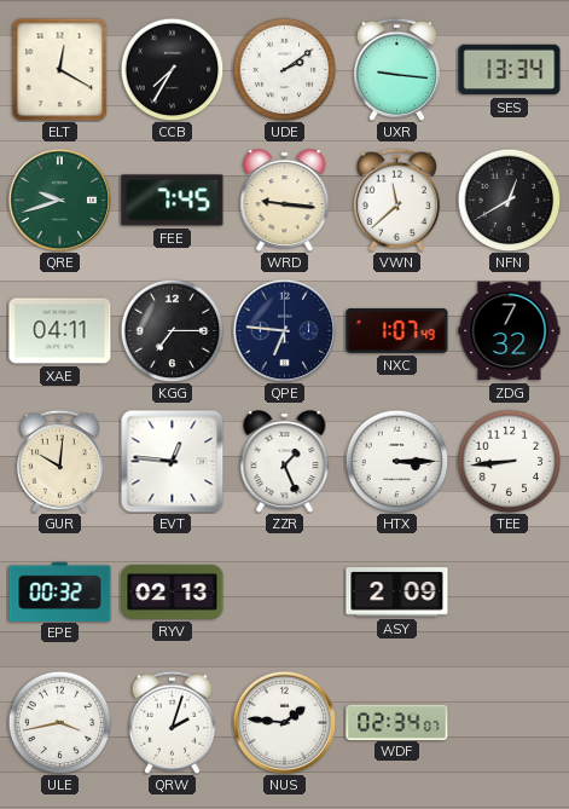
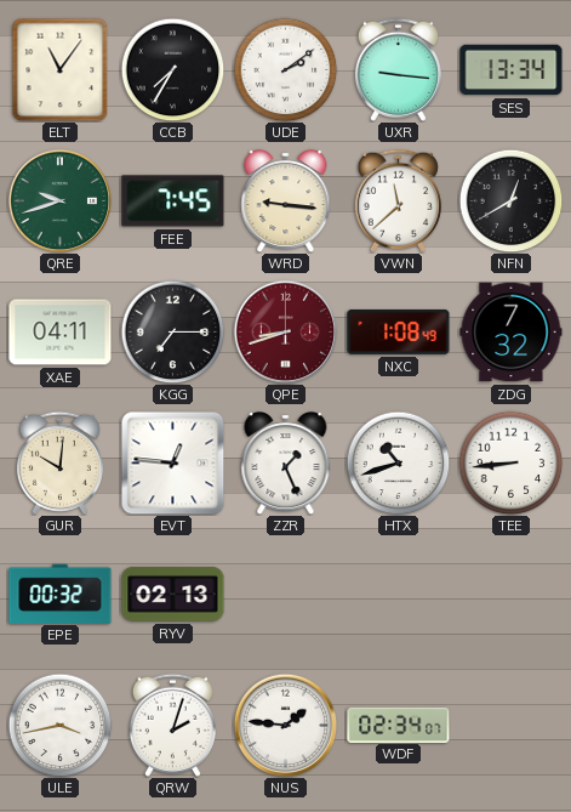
ELT: 12:20 -> 11:06 (61, 69)
QPE: 6:46 -> 8:42 (285, 331)
QPE dial: navy -> burgundy (285, 331)
NXC: 1:07 -> 1:08 (399, 331)
HTX: 3:15 -> 10:42 (398, 462)
ASY: 2:09 -> none (397, 593)
